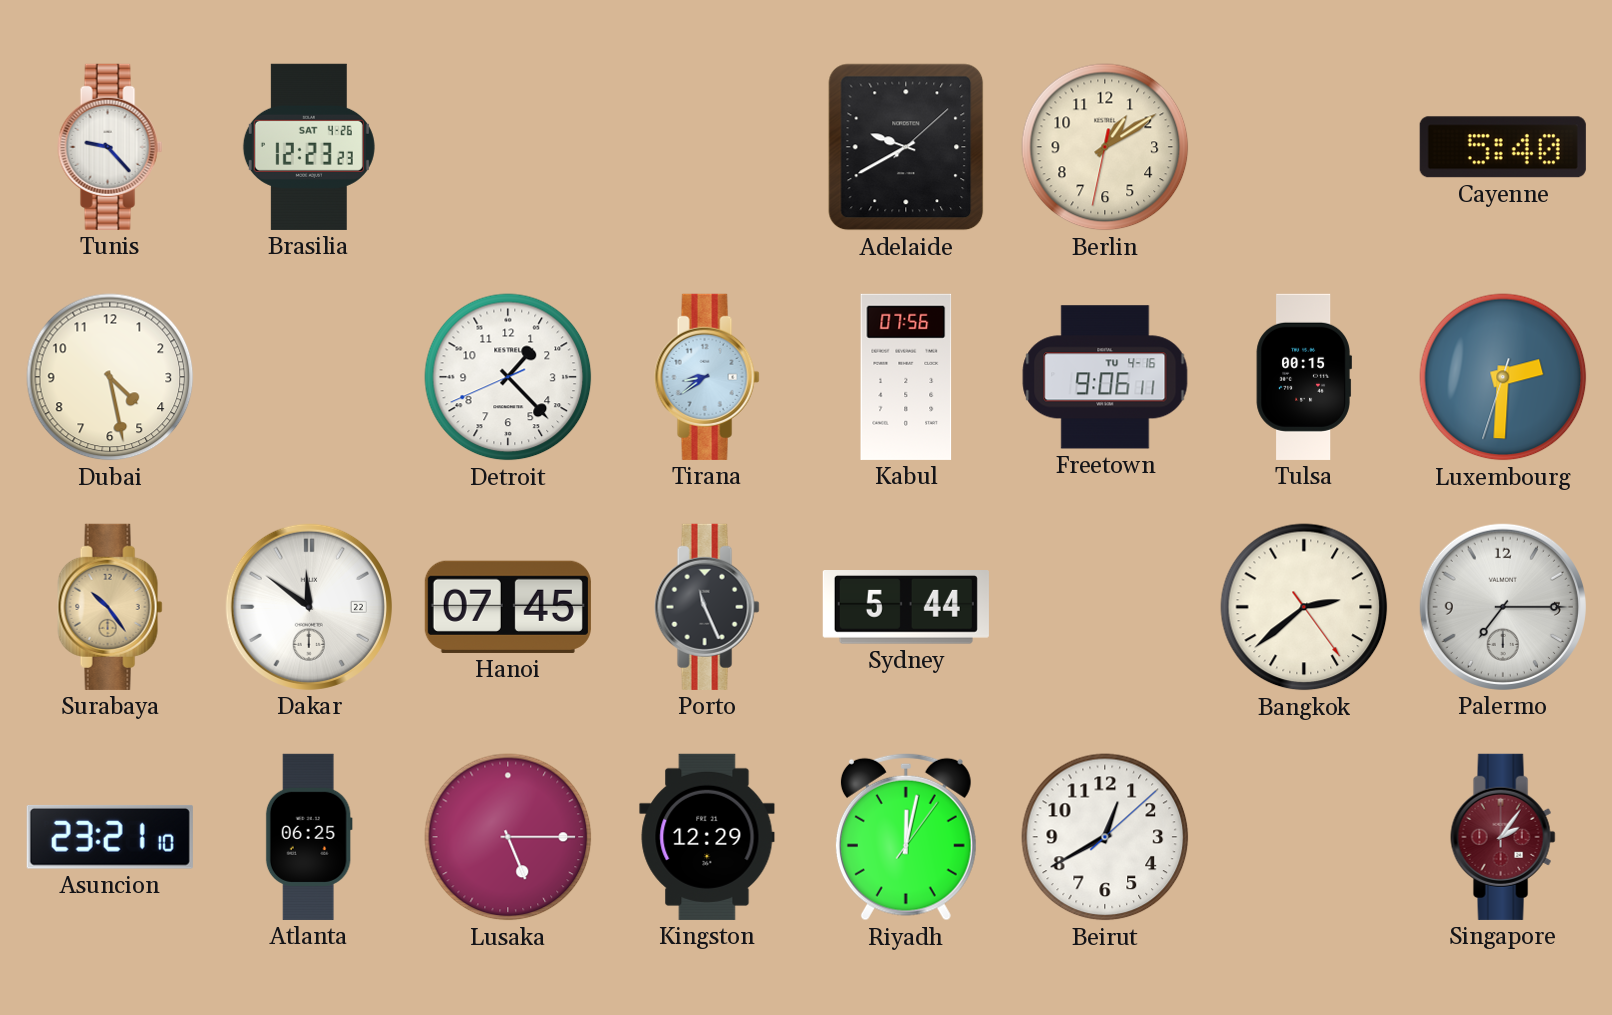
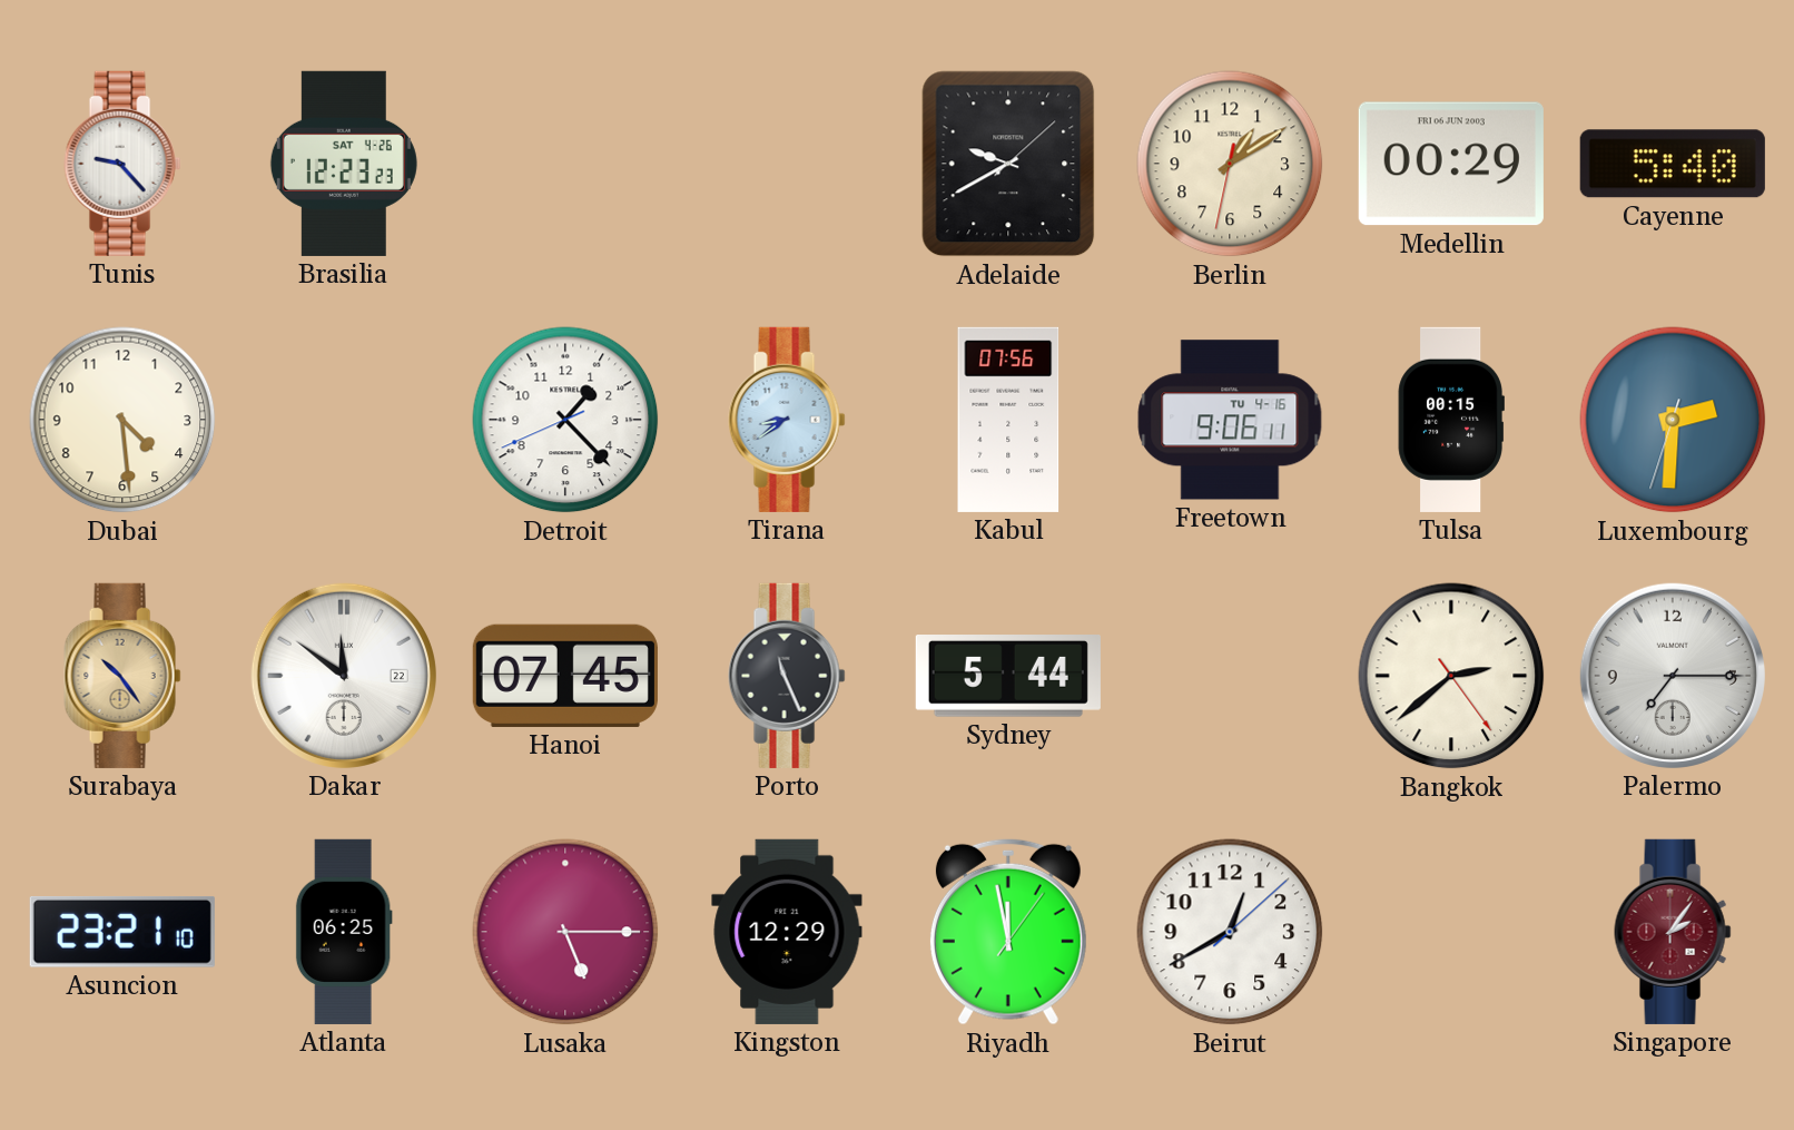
Medellin: none -> 00:29 (1451, 164)
Dubai: 4:28 -> 4:29 (122, 420)
Riyadh: 12:02 -> 11:58 (1008, 932)
